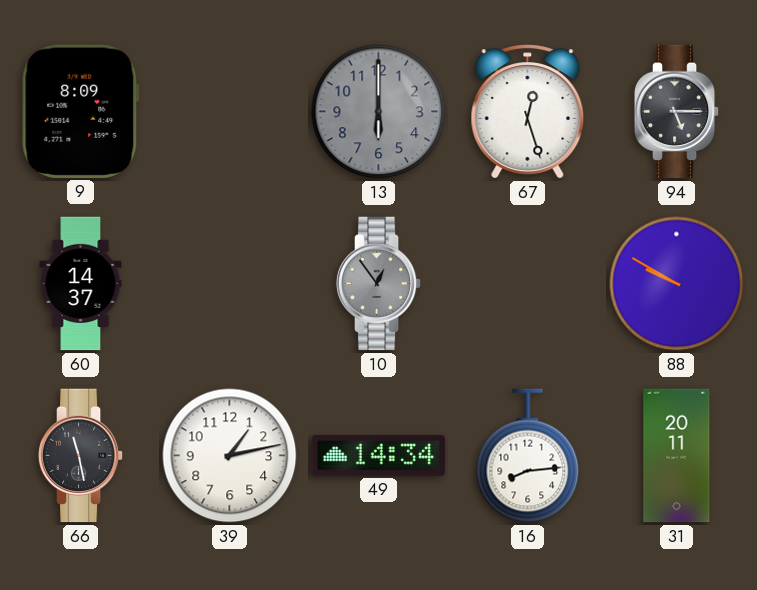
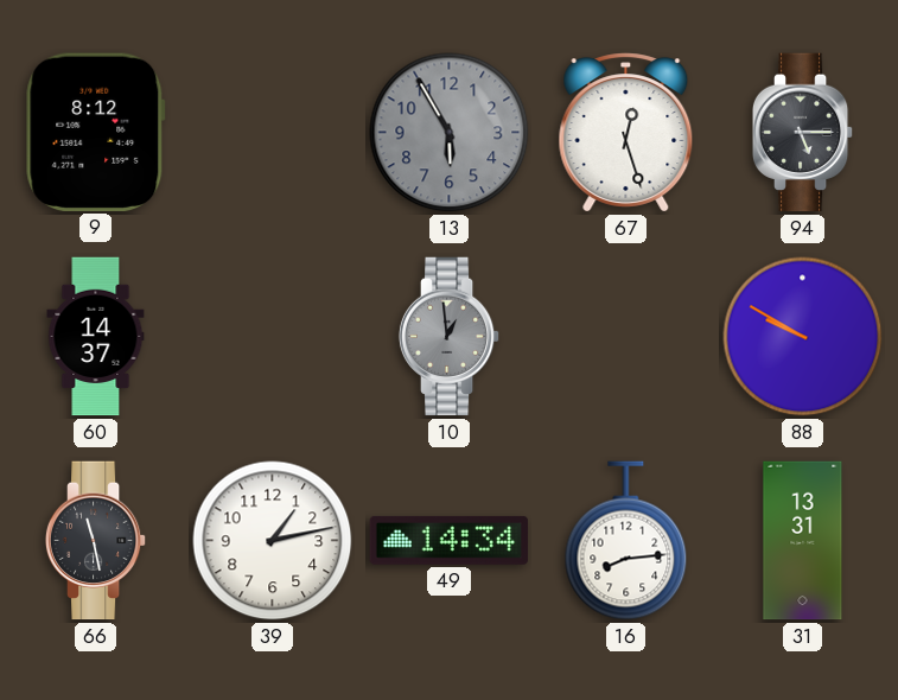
9: 8:09 -> 8:12 (96, 132)
13: 6:00 -> 5:55 (450, 133)
10: 12:54 -> 12:59 (450, 337)
31: 20:11 -> 13:31 (803, 541)
